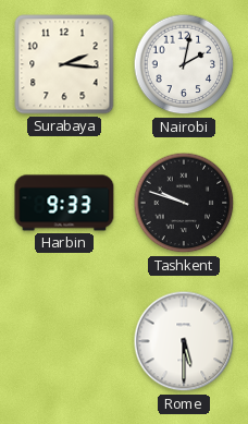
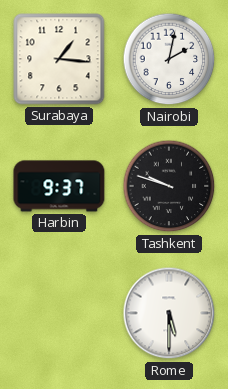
Surabaya: 2:16 -> 1:16 (59, 59)
Harbin: 9:33 -> 9:37 (59, 186)
